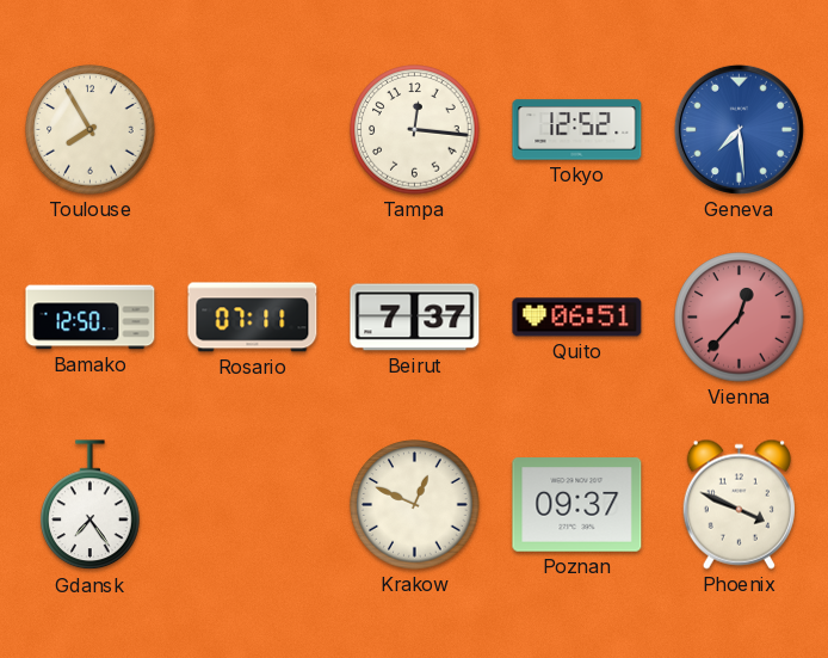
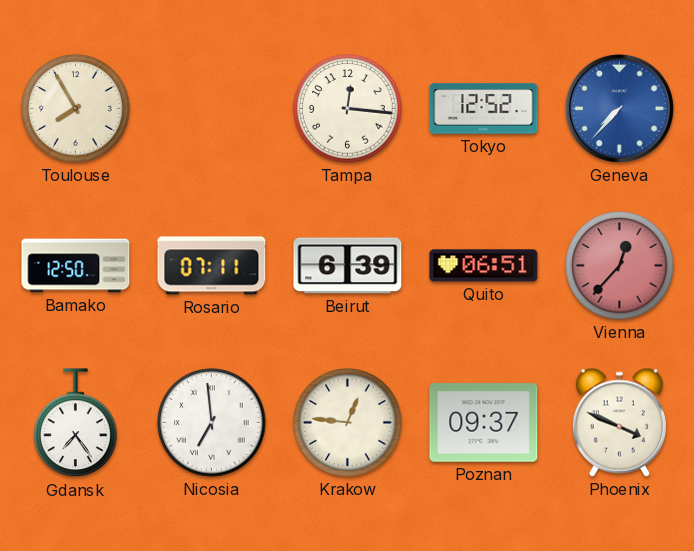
Geneva: 7:29 -> 7:37 (619, 108)
Beirut: 7:37 -> 6:39 (348, 266)
Nicosia: none -> 6:59 (212, 423)
Krakow: 12:49 -> 12:46 (348, 423)
